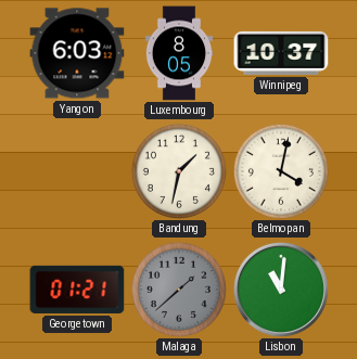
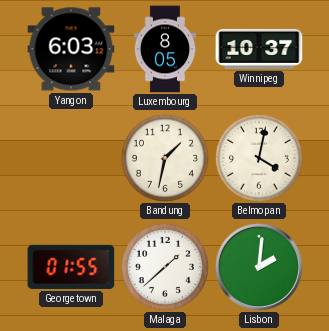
Georgetown: 01:21 -> 01:55 (71, 267)
Malaga dial: grey -> white (165, 267)
Lisbon: 11:01 -> 2:01 (259, 267)
